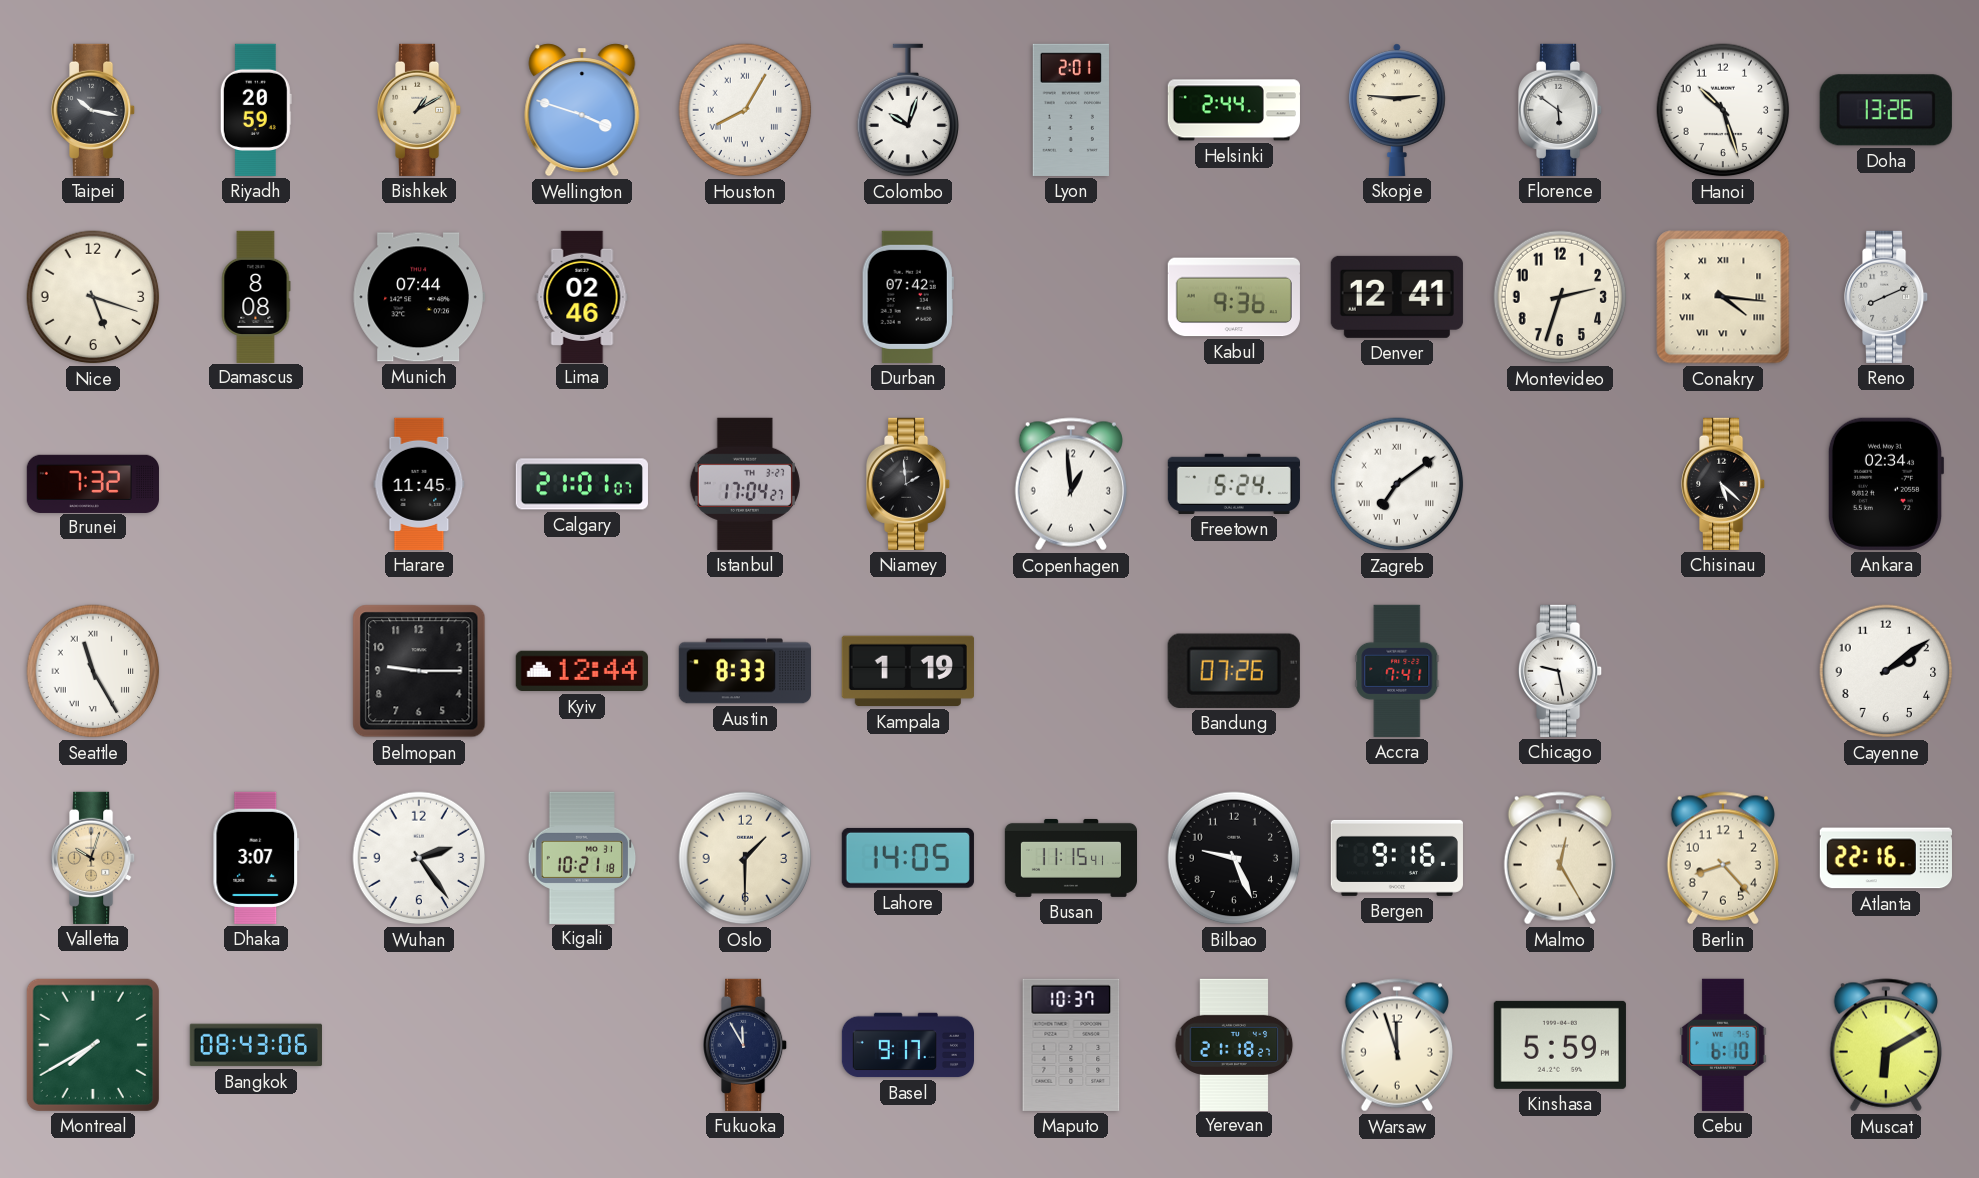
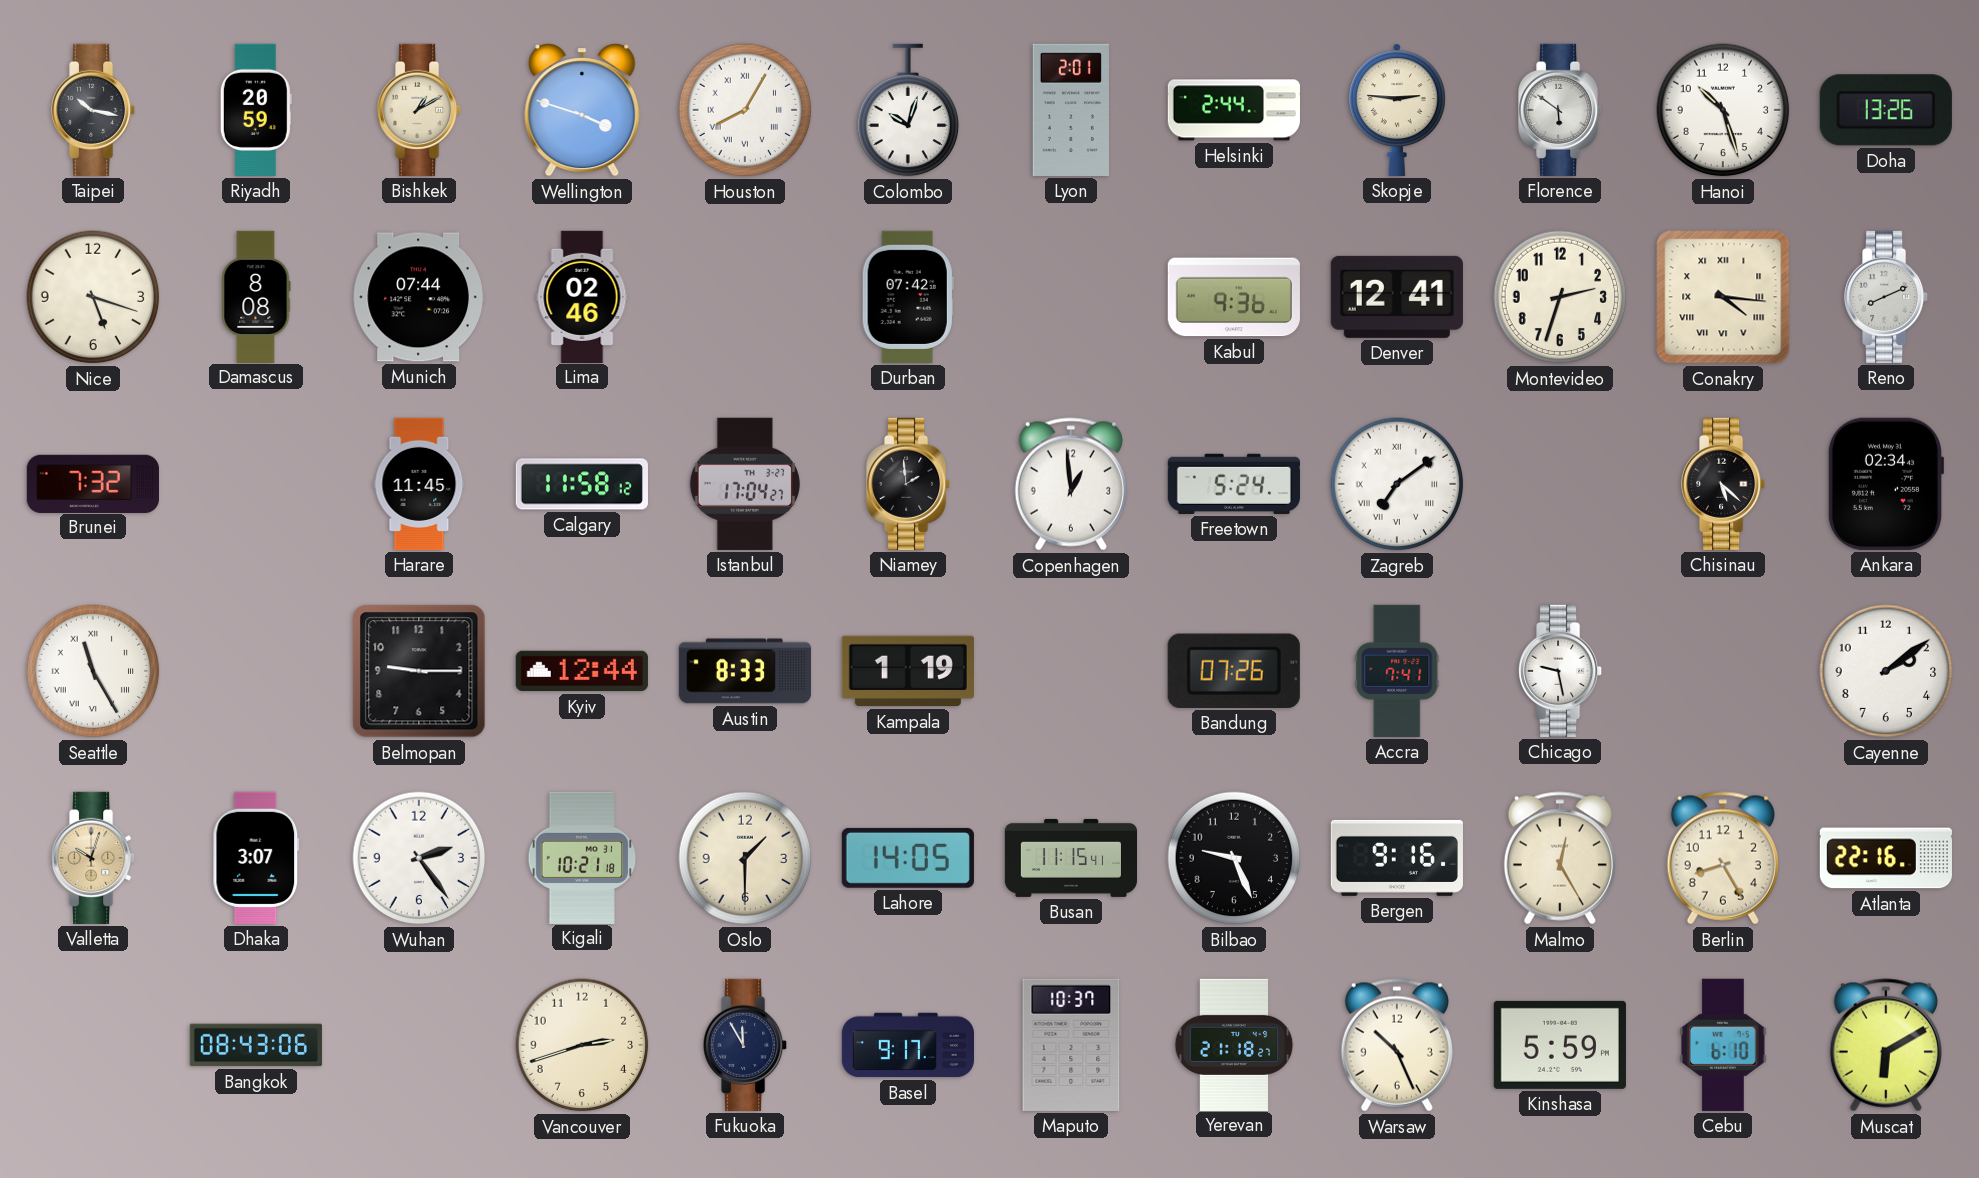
Calgary: 21:01 -> 11:58 (582, 484)
Berlin: 8:23 -> 8:25 (1723, 858)
Montreal: 7:40 -> none (93, 1045)
Vancouver: none -> 2:42 (582, 1045)
Warsaw: 11:57 -> 10:26 (1397, 1045)
